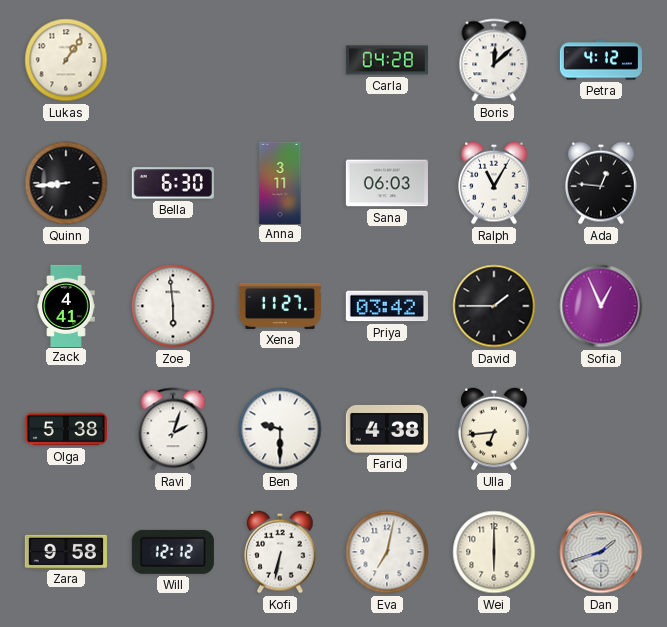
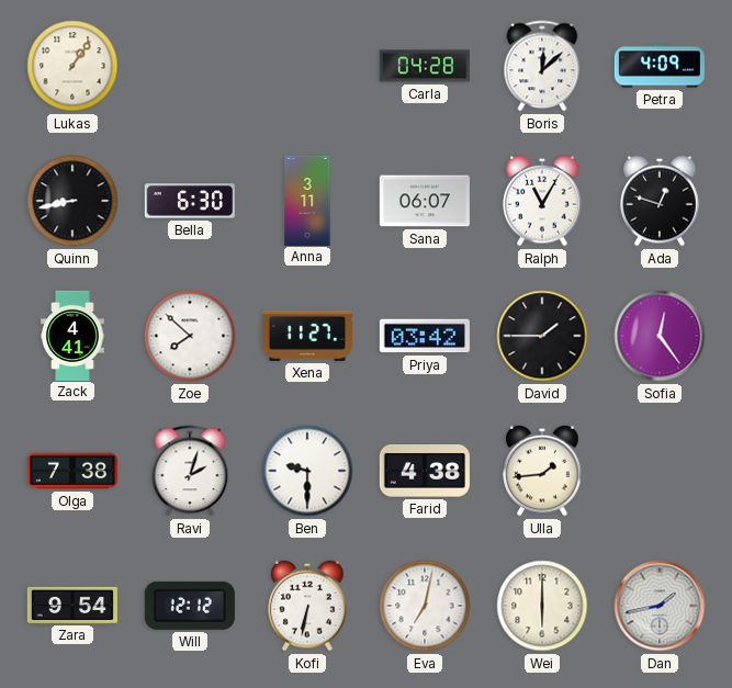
Petra: 4:12 -> 4:09 (660, 66)
Quinn: 8:44 -> 8:43 (72, 201)
Sana: 06:03 -> 06:07 (425, 201)
Ada: 12:46 -> 12:48 (660, 201)
Zoe: 5:59 -> 7:52 (190, 336)
Sofia: 12:56 -> 12:24 (660, 336)
Olga: 5:38 -> 7:38 (72, 471)
Ulla: 6:44 -> 1:44 (542, 471)
Zara: 9:58 -> 9:54 (72, 605)
Dan: 1:42 -> 1:43 (660, 606)
